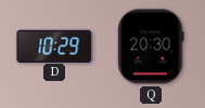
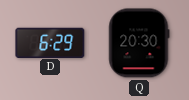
D: 10:29 -> 6:29 (50, 42)
